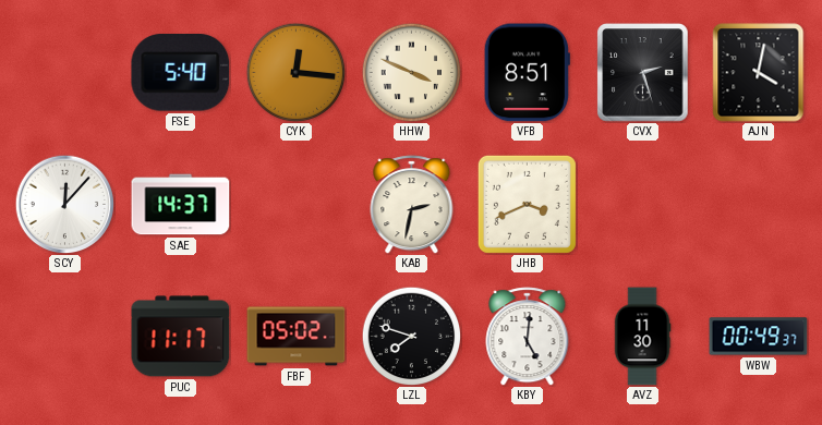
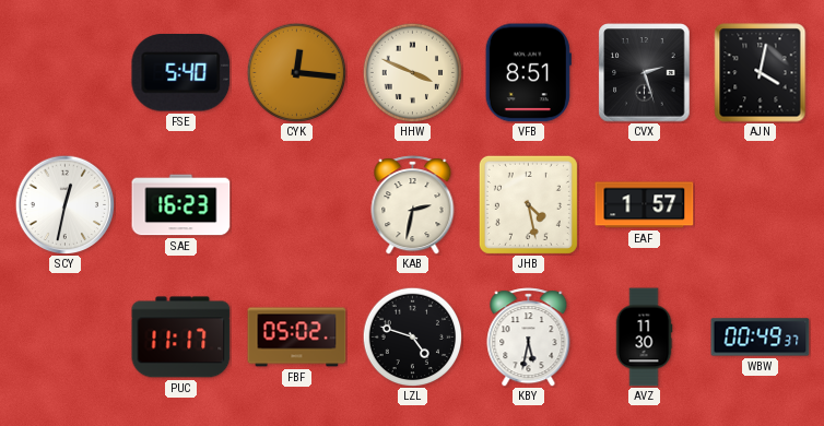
SCY: 12:07 -> 12:32 (64, 204)
SAE: 14:37 -> 16:23 (181, 205)
JHB: 3:41 -> 4:28 (528, 204)
EAF: none -> 1:57 (645, 205)
LZL: 7:48 -> 4:48 (412, 336)
KBY: 5:01 -> 5:32 (529, 338)
